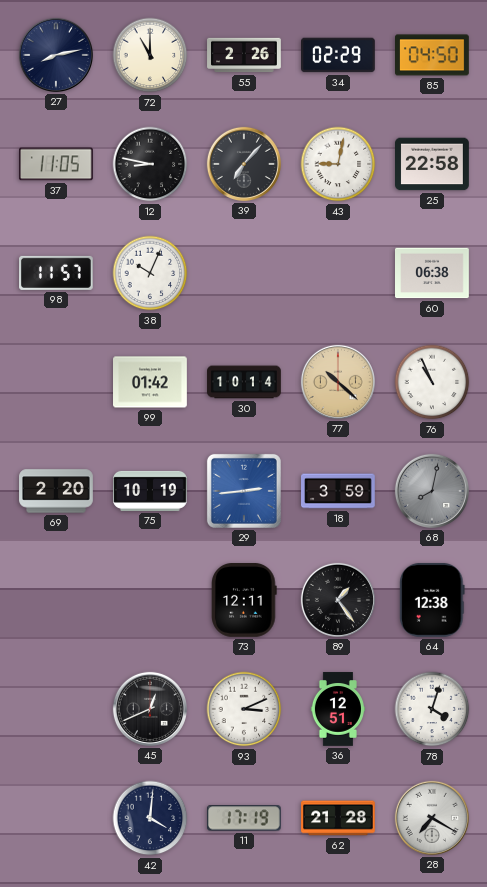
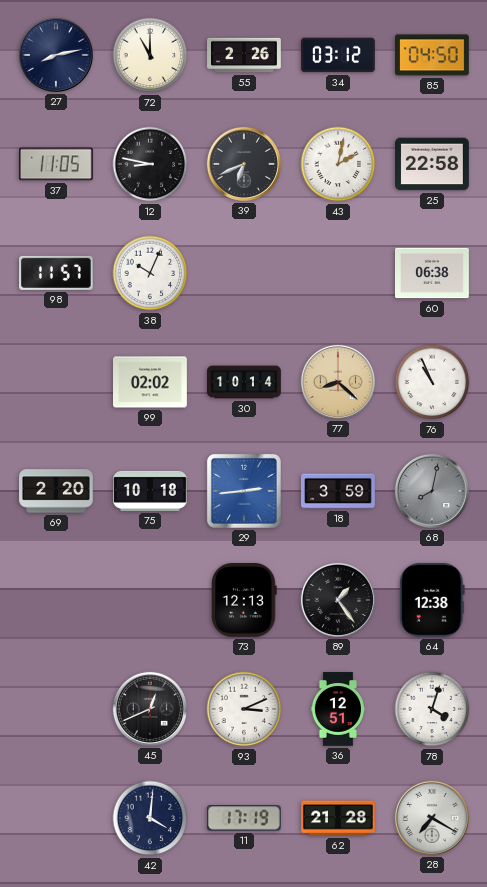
34: 02:29 -> 03:12 (339, 55)
39: 7:07 -> 6:41 (244, 164)
43: 9:02 -> 2:02 (338, 164)
99: 01:42 -> 02:02 (151, 382)
77: 10:22 -> 8:22 (338, 382)
75: 10:19 -> 10:18 (150, 491)
73: 12:11 -> 12:13 (244, 601)
